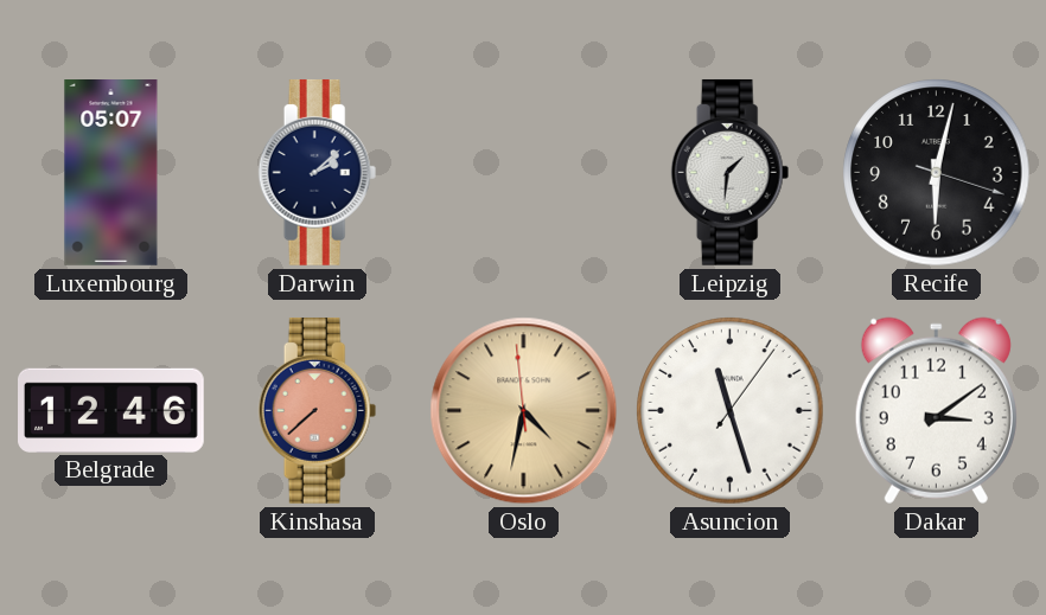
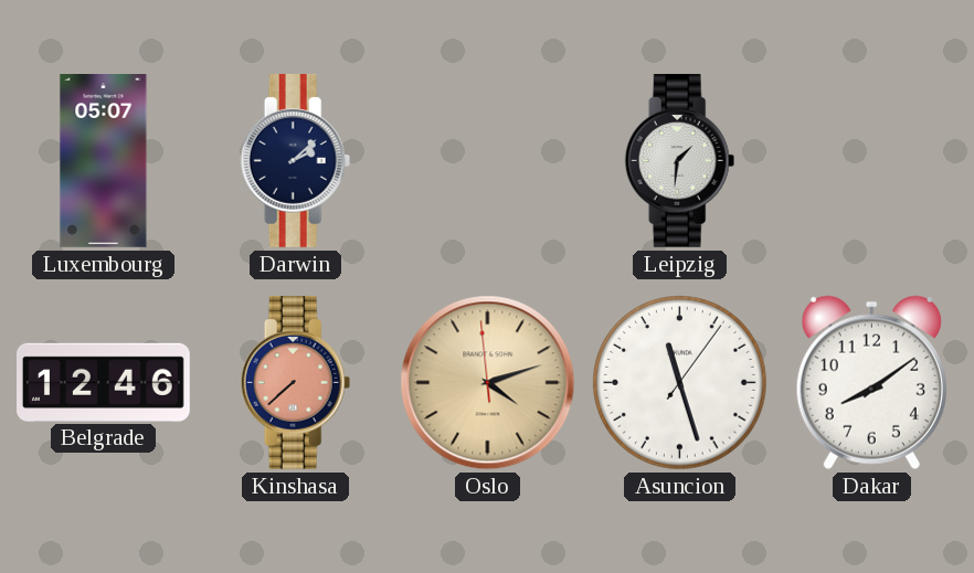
Recife: 6:02 -> none (937, 173)
Oslo: 4:31 -> 4:11 (488, 383)
Dakar: 3:09 -> 8:09 (871, 382)
